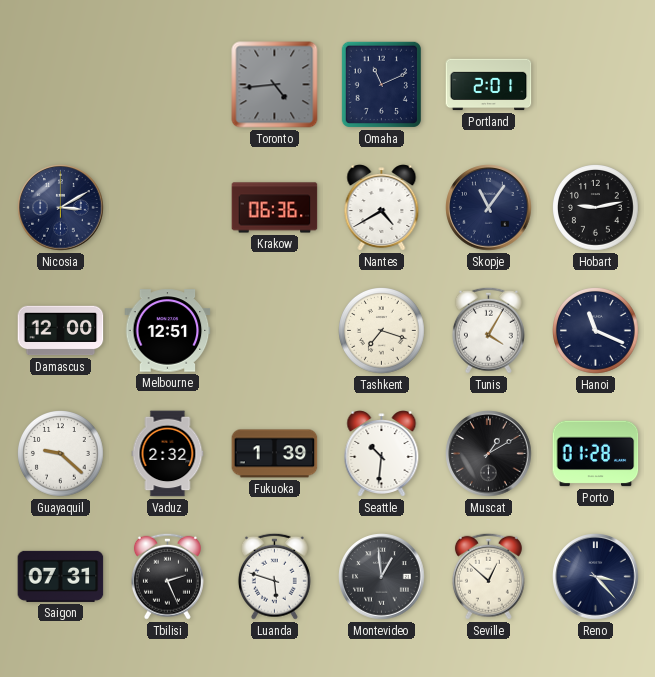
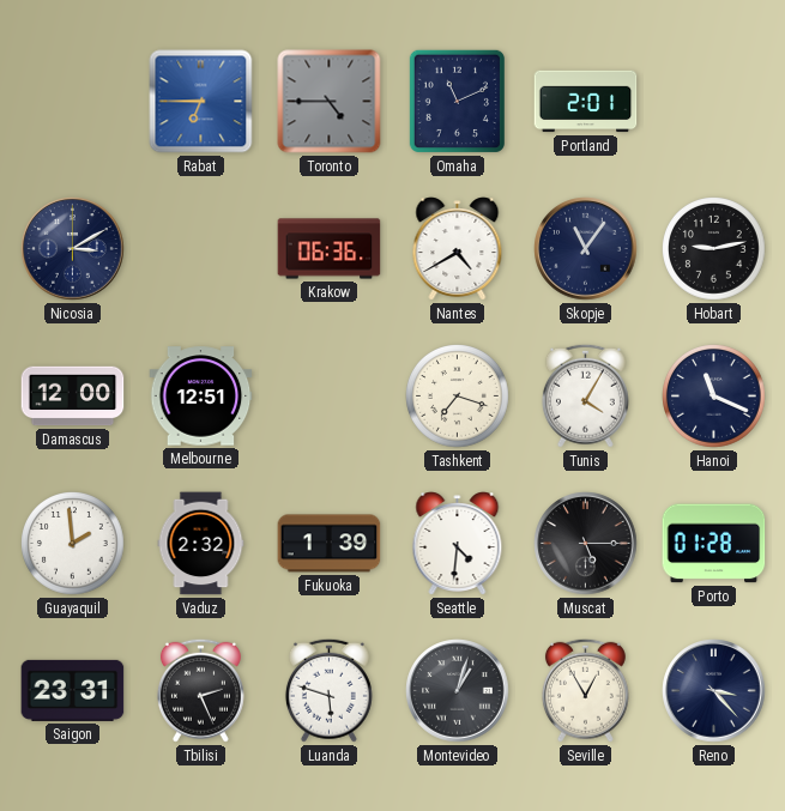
Rabat: none -> 6:45 (201, 102)
Toronto: 4:44 -> 4:45 (330, 102)
Guayaquil: 9:22 -> 1:59 (73, 544)
Seattle: 10:31 -> 4:31 (458, 544)
Muscat: 1:10 -> 5:15 (586, 544)
Saigon: 07:31 -> 23:31 (73, 690)
Montevideo: 12:59 -> 1:03 (458, 691)
Seville: 12:52 -> 12:55 (585, 690)
